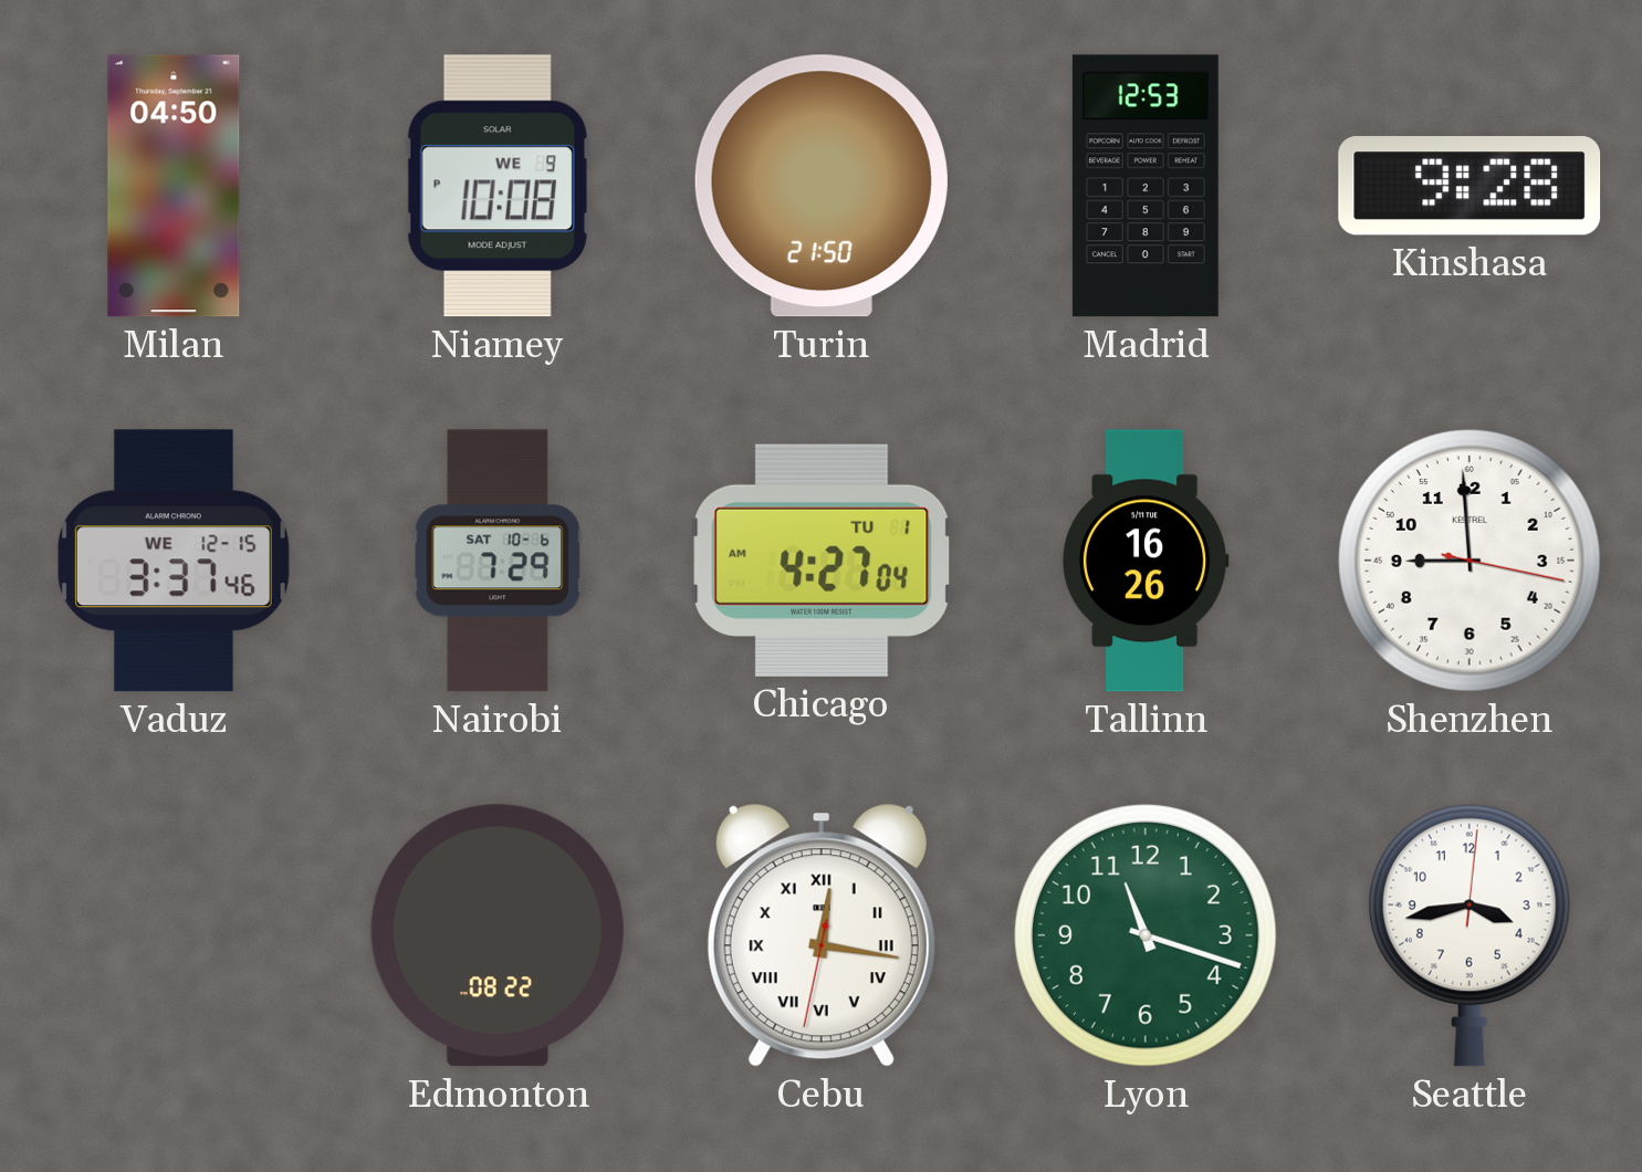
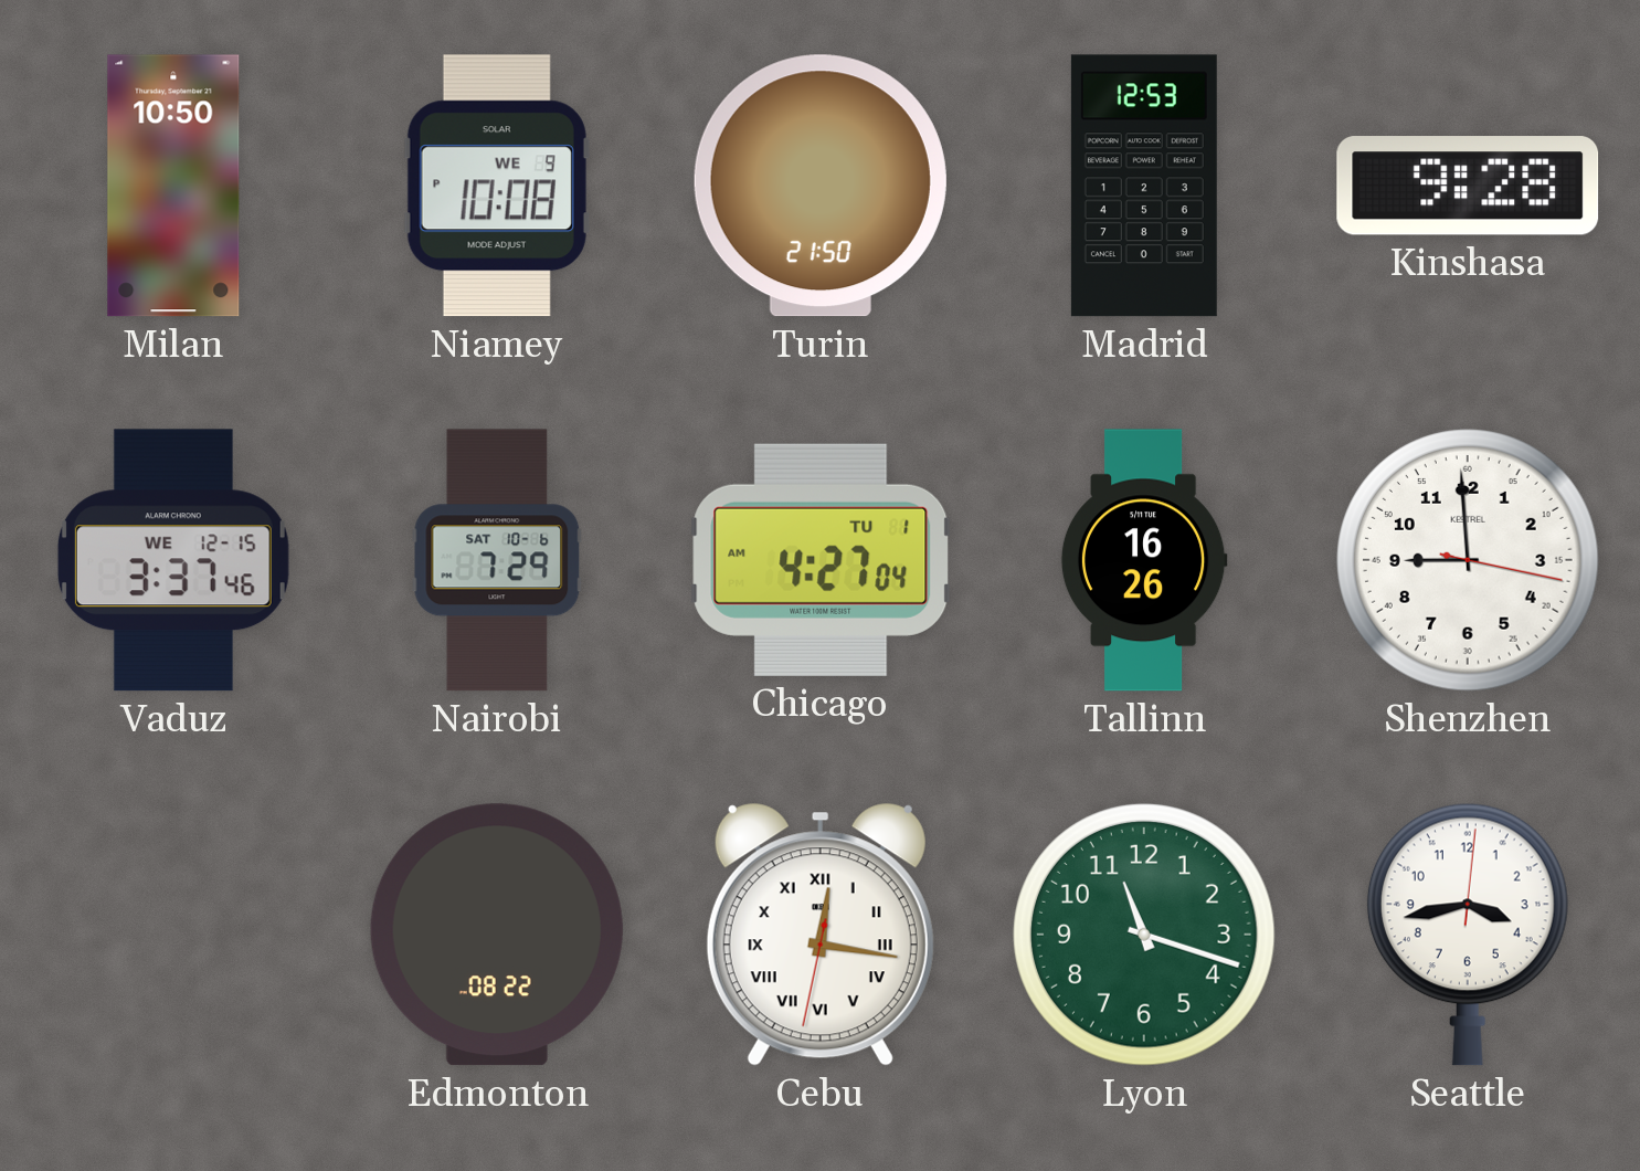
Milan: 04:50 -> 10:50 (173, 186)
